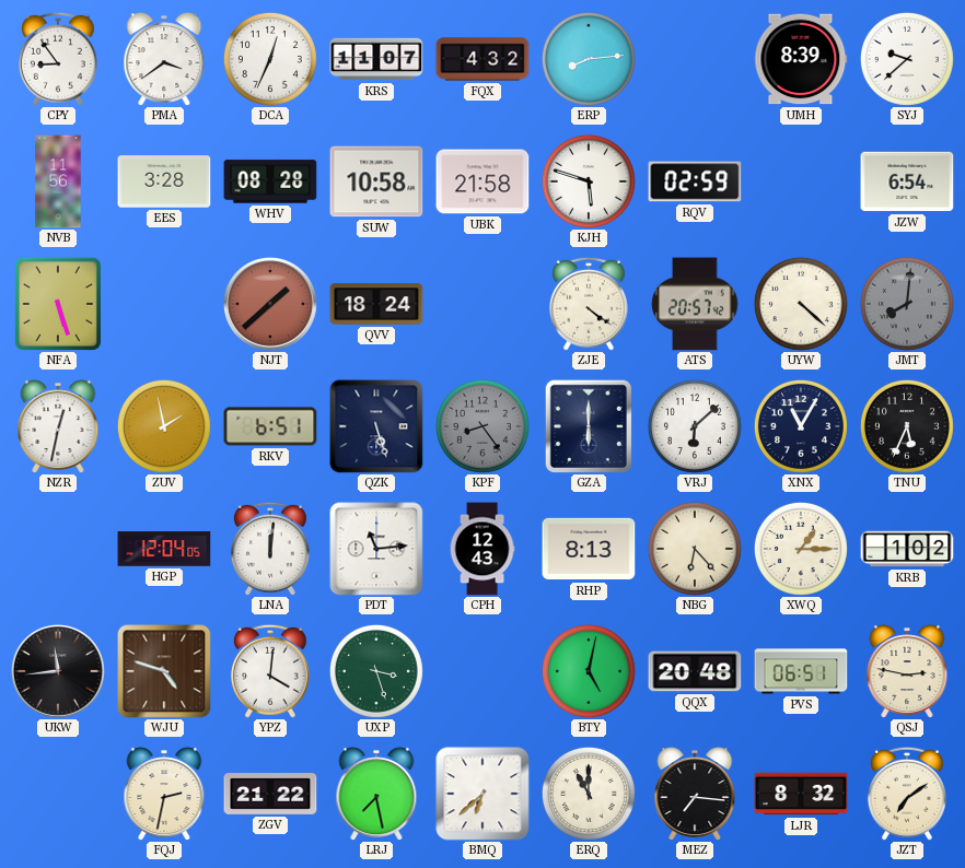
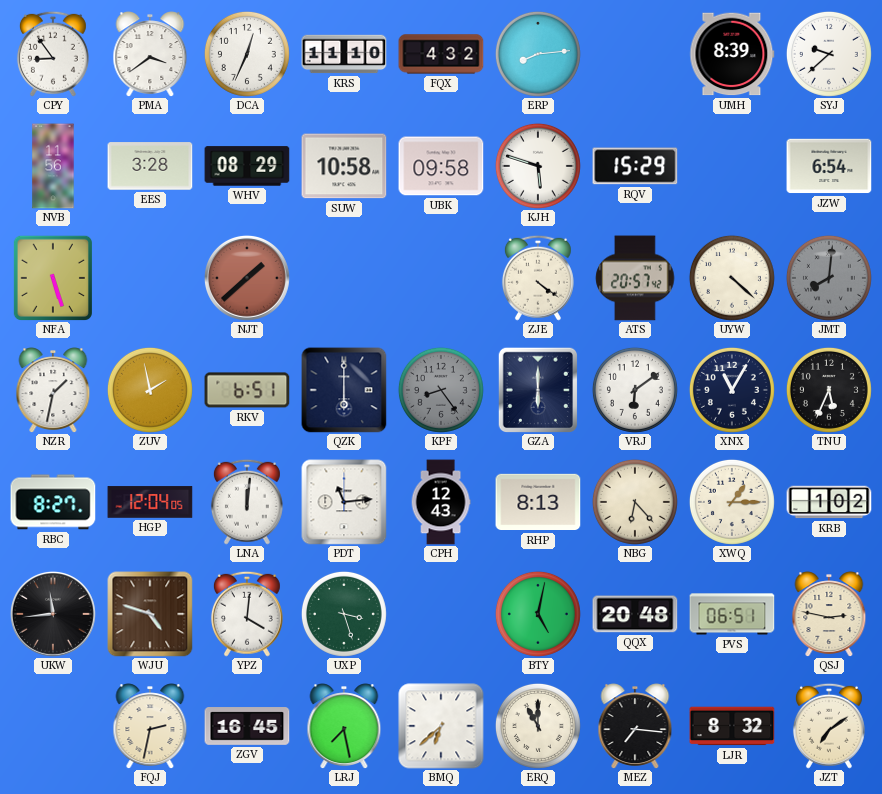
KRS: 11:07 -> 11:10 (344, 54)
WHV: 08:28 -> 08:29 (247, 166)
UBK: 21:58 -> 09:58 (441, 166)
RQV: 02:59 -> 15:29 (635, 166)
QVV: 18:24 -> none (376, 304)
NZR: 12:32 -> 1:32 (53, 390)
QZK: 5:27 -> 6:00 (344, 390)
VRJ: 6:08 -> 6:09 (635, 390)
RBC: none -> 8:27 (53, 502)
ZGV: 21:22 -> 16:45 (247, 726)
